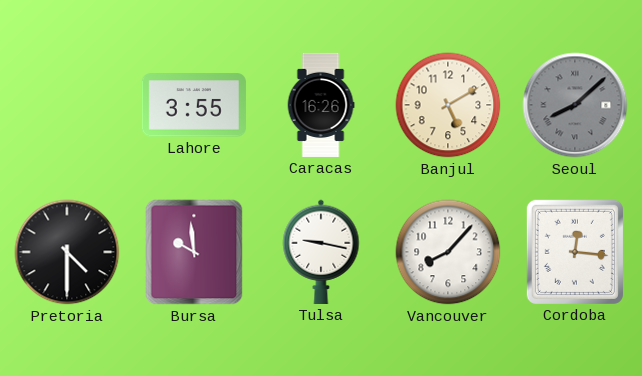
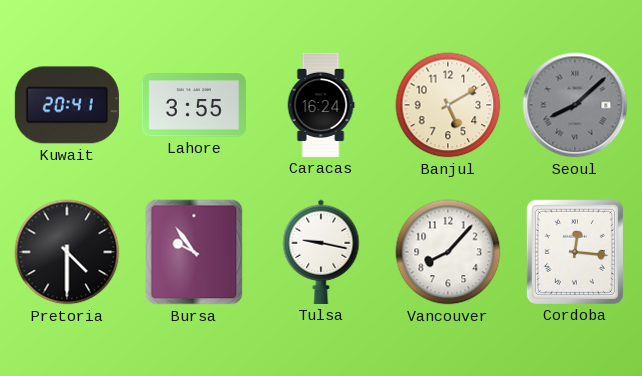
Kuwait: none -> 20:41 (67, 105)
Caracas: 16:26 -> 16:24 (321, 105)
Bursa: 9:59 -> 9:54 (194, 252)
